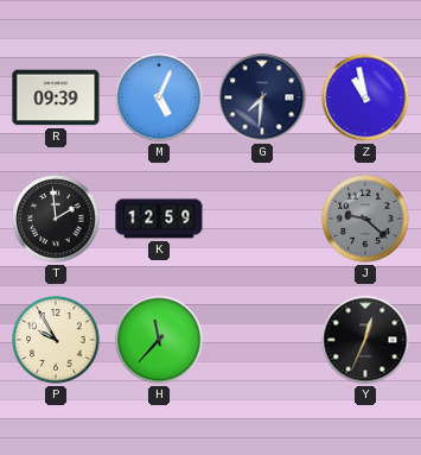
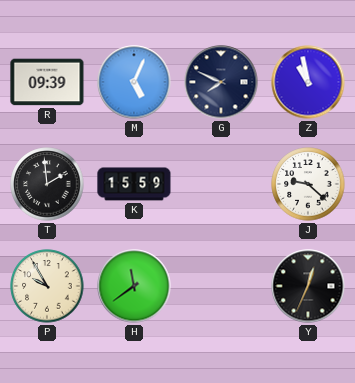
G: 7:31 -> 7:49 (221, 82)
K: 12:59 -> 15:59 (134, 184)
J dial: grey -> white (308, 184)
H: 11:37 -> 11:39 (134, 286)
